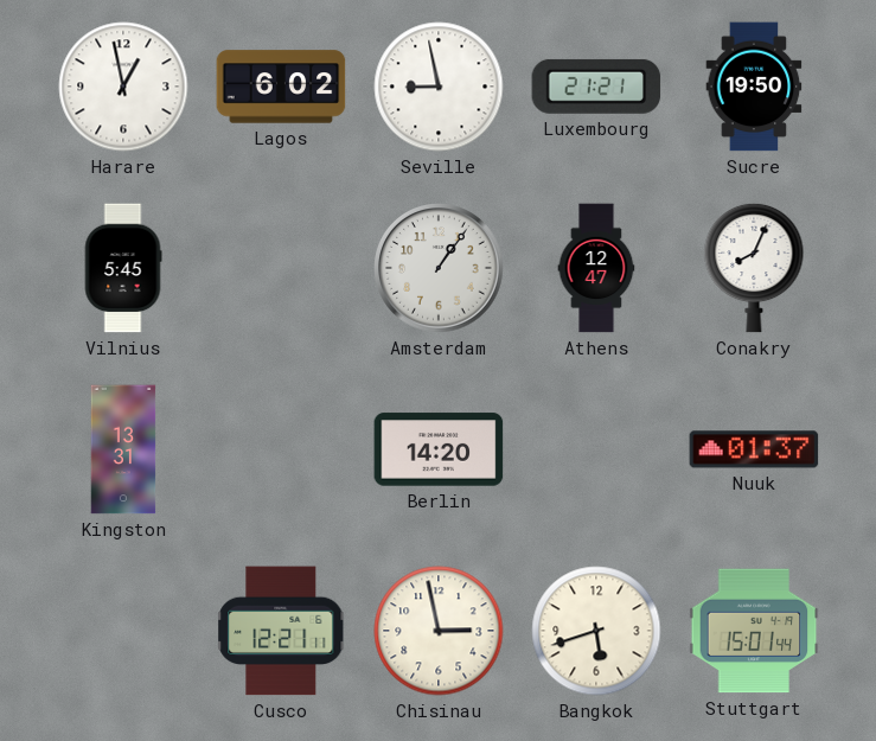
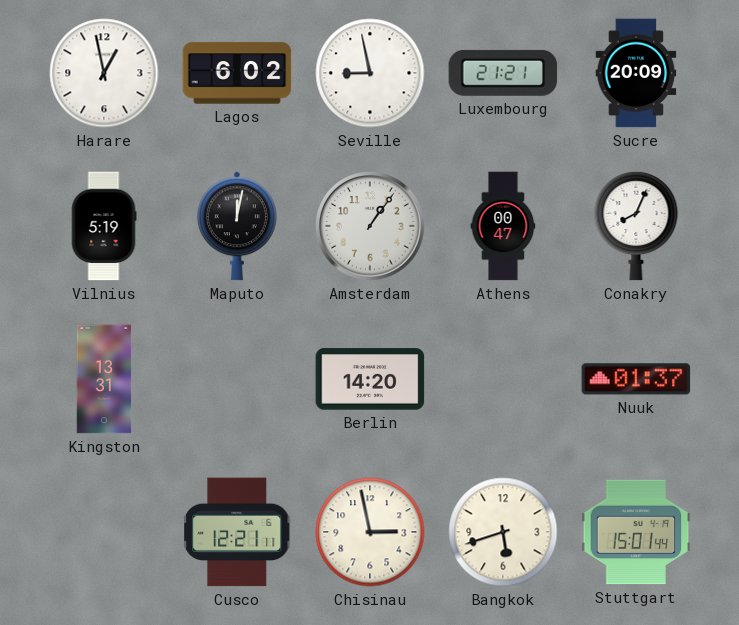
Sucre: 19:50 -> 20:09 (636, 73)
Vilnius: 5:45 -> 5:19 (104, 226)
Maputo: none -> 12:02 (237, 226)
Athens: 12:47 -> 00:47 (503, 226)
